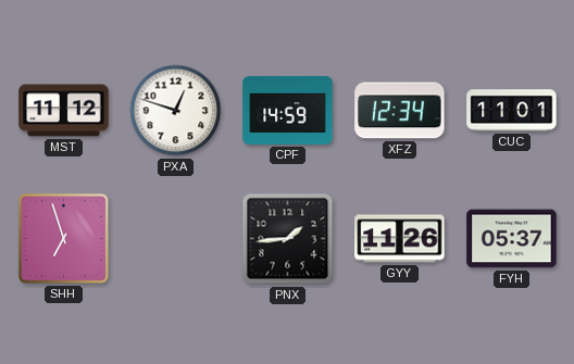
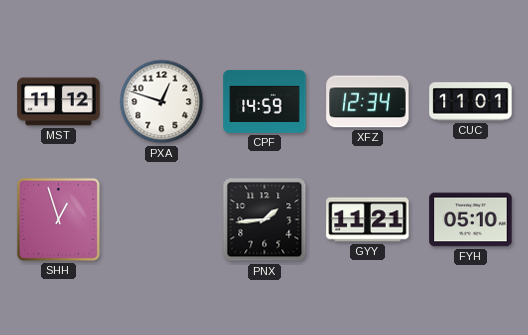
SHH: 6:57 -> 12:57 (58, 219)
GYY: 11:26 -> 11:21 (368, 220)
FYH: 05:37 -> 05:10 (471, 220)
